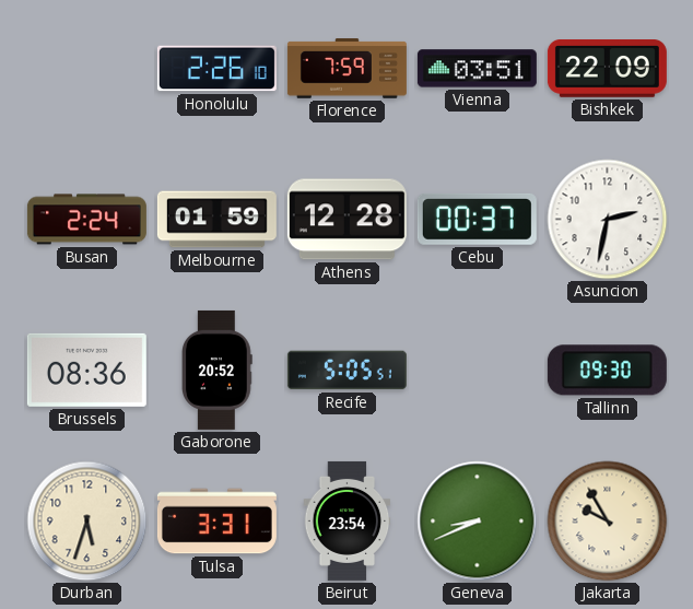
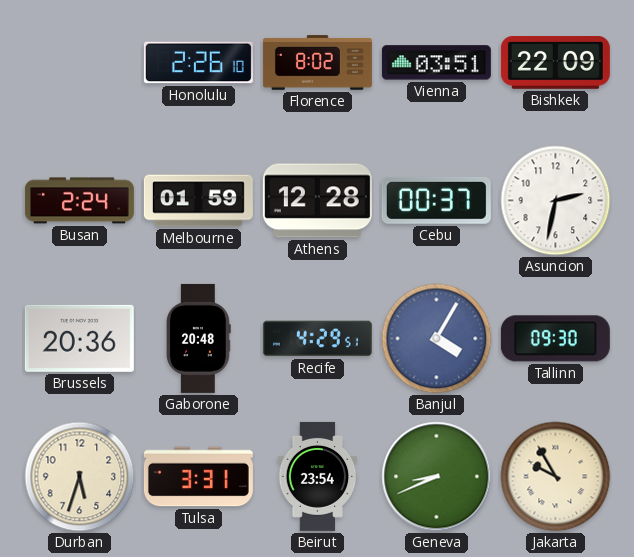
Florence: 7:59 -> 8:02 (317, 63)
Brussels: 08:36 -> 20:36 (79, 338)
Gaborone: 20:52 -> 20:48 (199, 338)
Recife: 5:05 -> 4:29 (317, 339)
Banjul: none -> 4:05 (437, 339)
